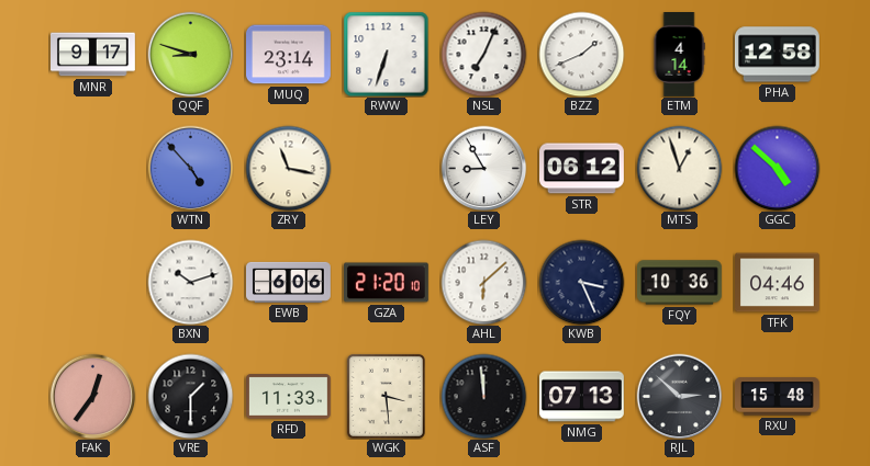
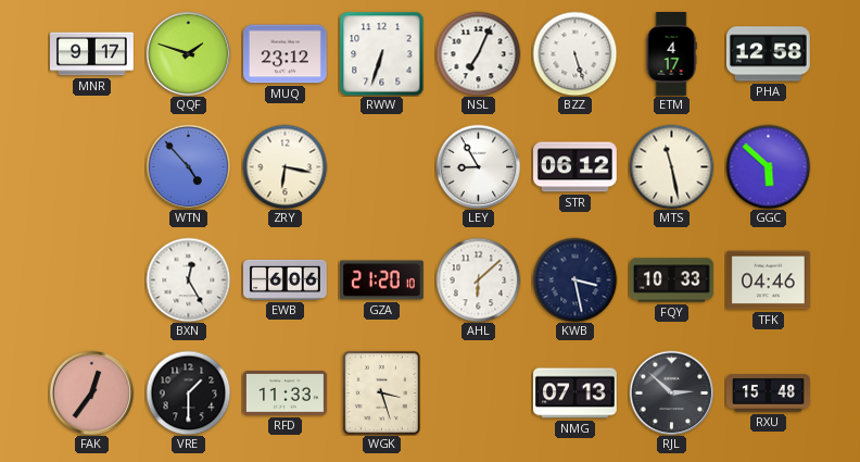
QQF: 8:48 -> 1:48 (188, 53)
MUQ: 23:14 -> 23:12 (286, 54)
BZZ: 1:41 -> 5:27 (574, 53)
ETM: 4:14 -> 4:17 (671, 54)
ZRY: 11:17 -> 6:17 (284, 166)
MTS: 12:57 -> 11:28 (671, 166)
GGC: 4:52 -> 5:52 (768, 166)
BXN: 10:12 -> 12:25 (188, 279)
KWB: 3:26 -> 3:28 (574, 279)
FQY: 10:36 -> 10:33 (672, 280)
WGK: 3:29 -> 3:27 (381, 392)
ASF: 11:59 -> none (483, 396)
